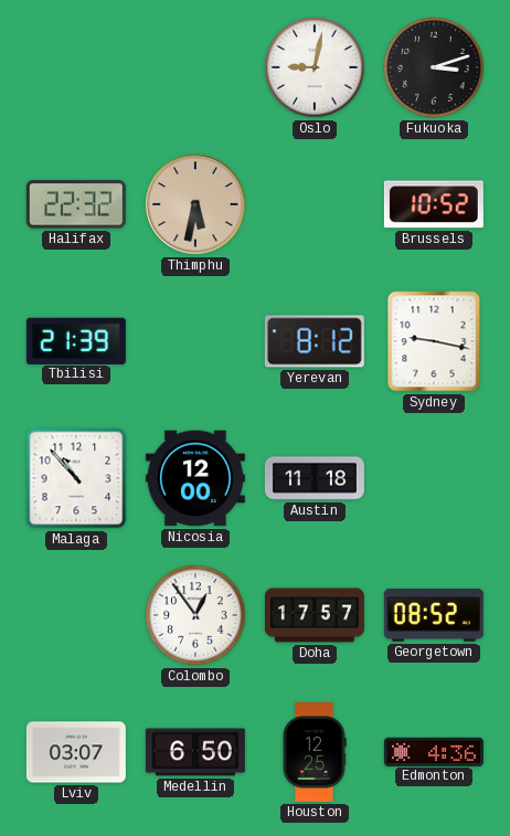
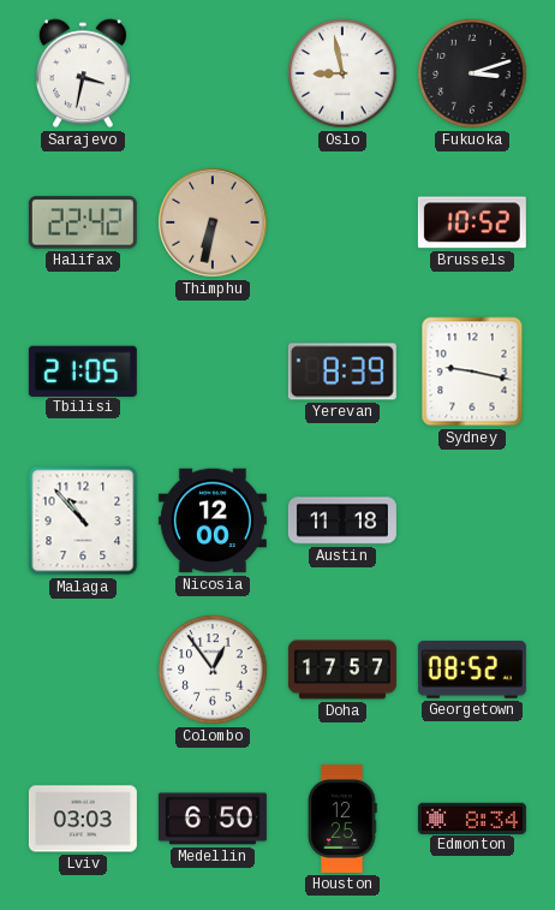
Sarajevo: none -> 3:32 (83, 73)
Oslo: 9:02 -> 8:58 (342, 73)
Halifax: 22:32 -> 22:42 (83, 222)
Thimphu: 5:32 -> 6:32 (213, 222)
Tbilisi: 21:39 -> 21:05 (83, 370)
Yerevan: 8:12 -> 8:39 (342, 371)
Lviv: 03:07 -> 03:03 (83, 819)
Edmonton: 4:36 -> 8:34 (472, 817)
